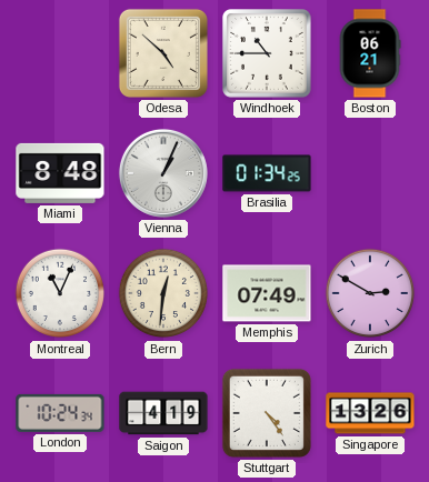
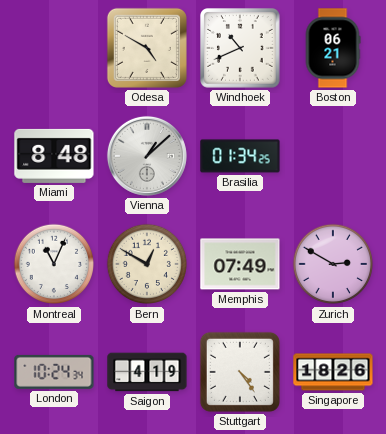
Odesa: 4:52 -> 4:50 (147, 48)
Windhoek: 10:45 -> 10:41 (241, 49)
Vienna: 1:04 -> 1:08 (147, 156)
Bern: 12:31 -> 12:50 (147, 264)
Singapore: 13:26 -> 18:26 (333, 372)
